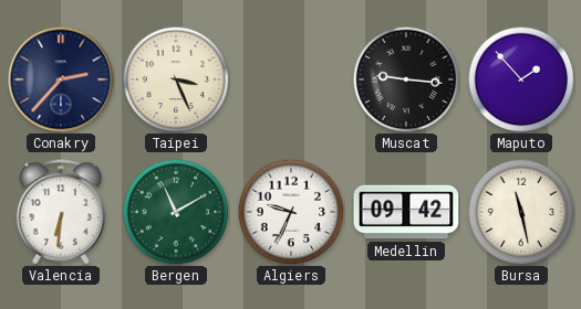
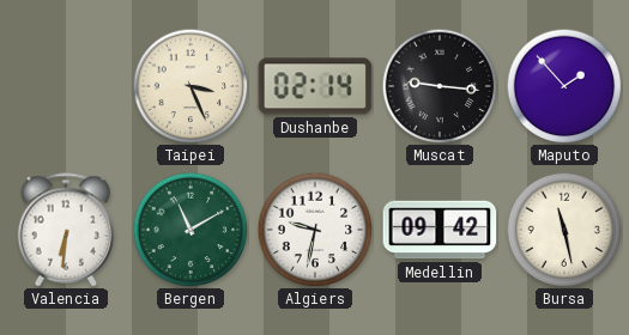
Conakry: 2:37 -> none (61, 79)
Dushanbe: none -> 02:14 (315, 86)
Algiers: 9:34 -> 9:32 (315, 230)
